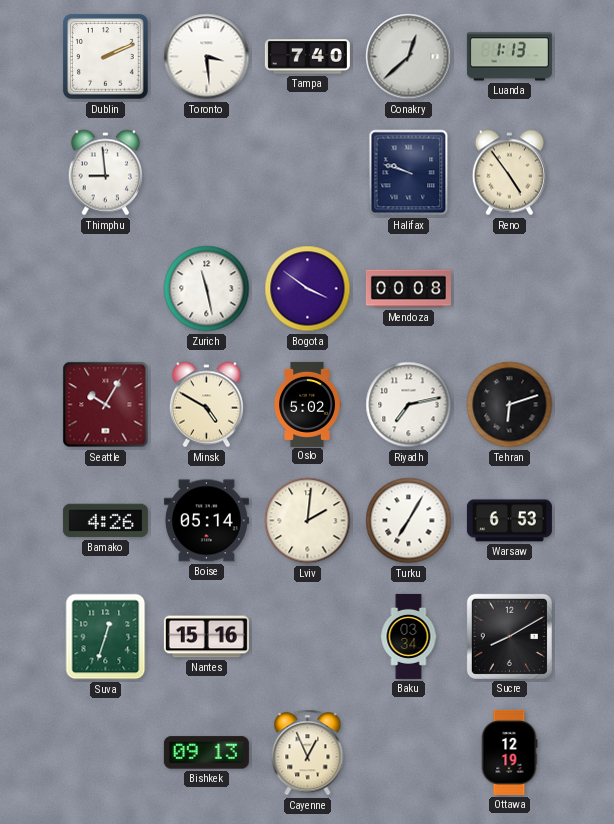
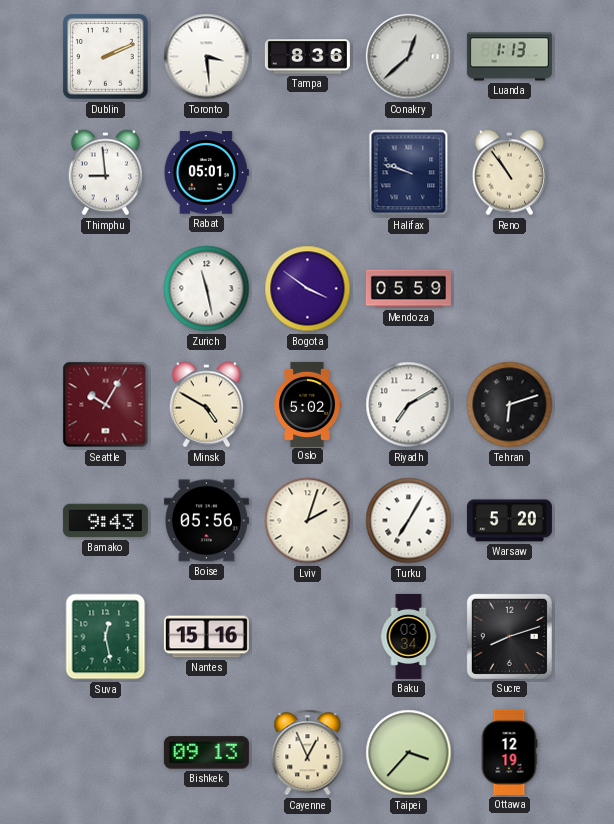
Tampa: 7:40 -> 8:36 (307, 57)
Rabat: none -> 05:01 (206, 173)
Reno: 4:54 -> 10:54 (509, 173)
Mendoza: 00:08 -> 05:59 (408, 289)
Riyadh: 7:13 -> 7:10 (409, 405)
Bamako: 4:26 -> 9:43 (105, 521)
Boise: 05:14 -> 05:56 (206, 521)
Lviv: 2:01 -> 2:03 (308, 521)
Warsaw: 6:53 -> 5:20 (509, 521)
Suva: 12:33 -> 12:28 (106, 637)
Sucre: 8:10 -> 8:12 (509, 636)
Taipei: none -> 3:37 (409, 753)
